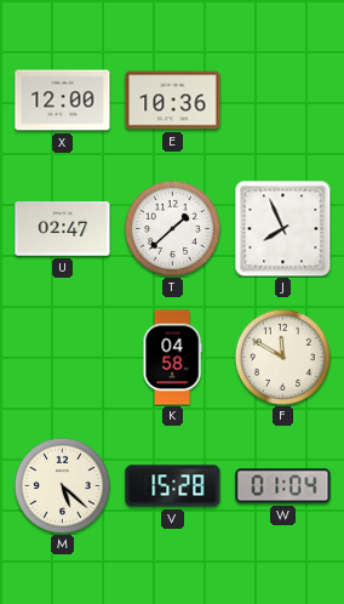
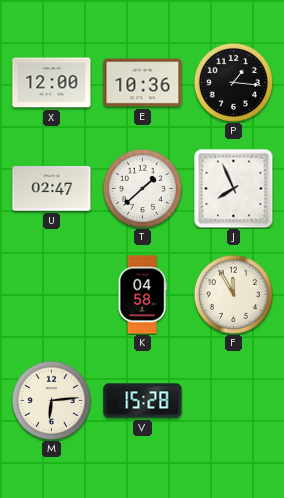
P: none -> 1:16 (233, 82)
F: 11:50 -> 11:55 (233, 294)
M: 5:22 -> 6:14 (51, 400)
W: 01:04 -> none (283, 486)
